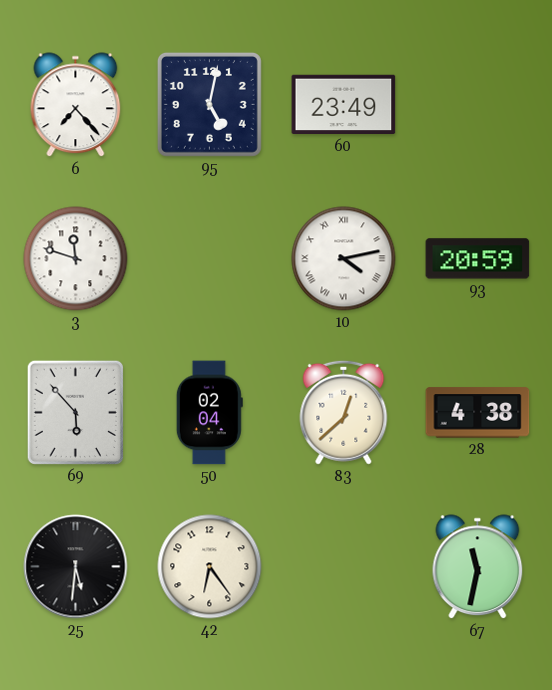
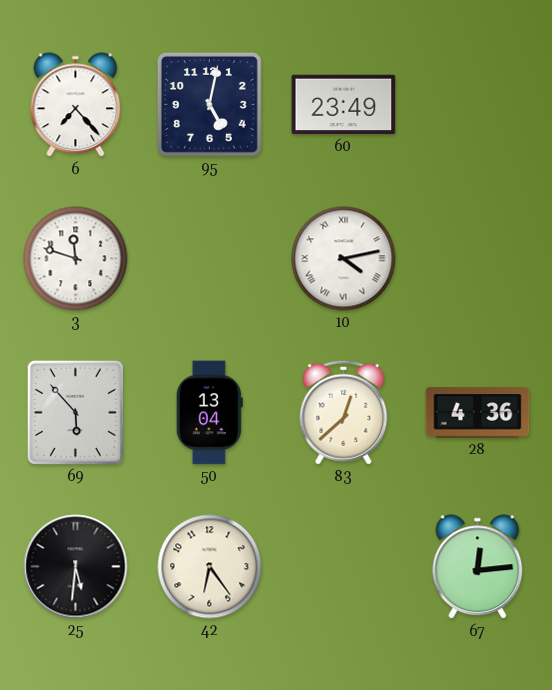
93: 20:59 -> none (478, 259)
50: 02:04 -> 13:04 (209, 413)
28: 4:38 -> 4:36 (478, 413)
67: 11:32 -> 12:14 (478, 567)
